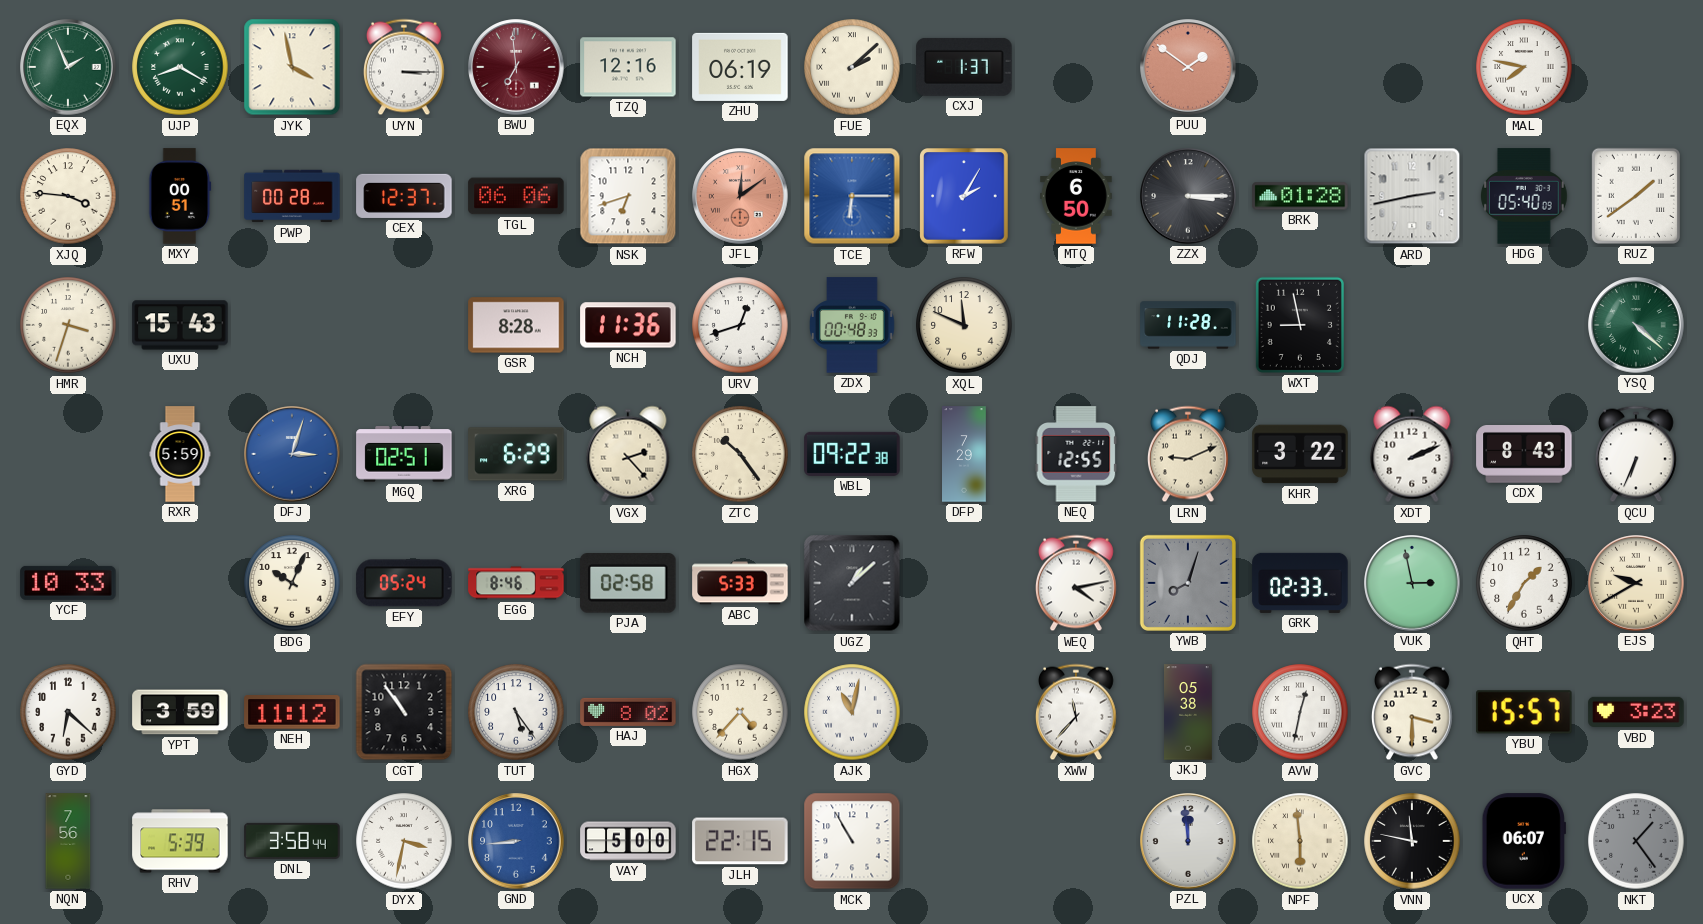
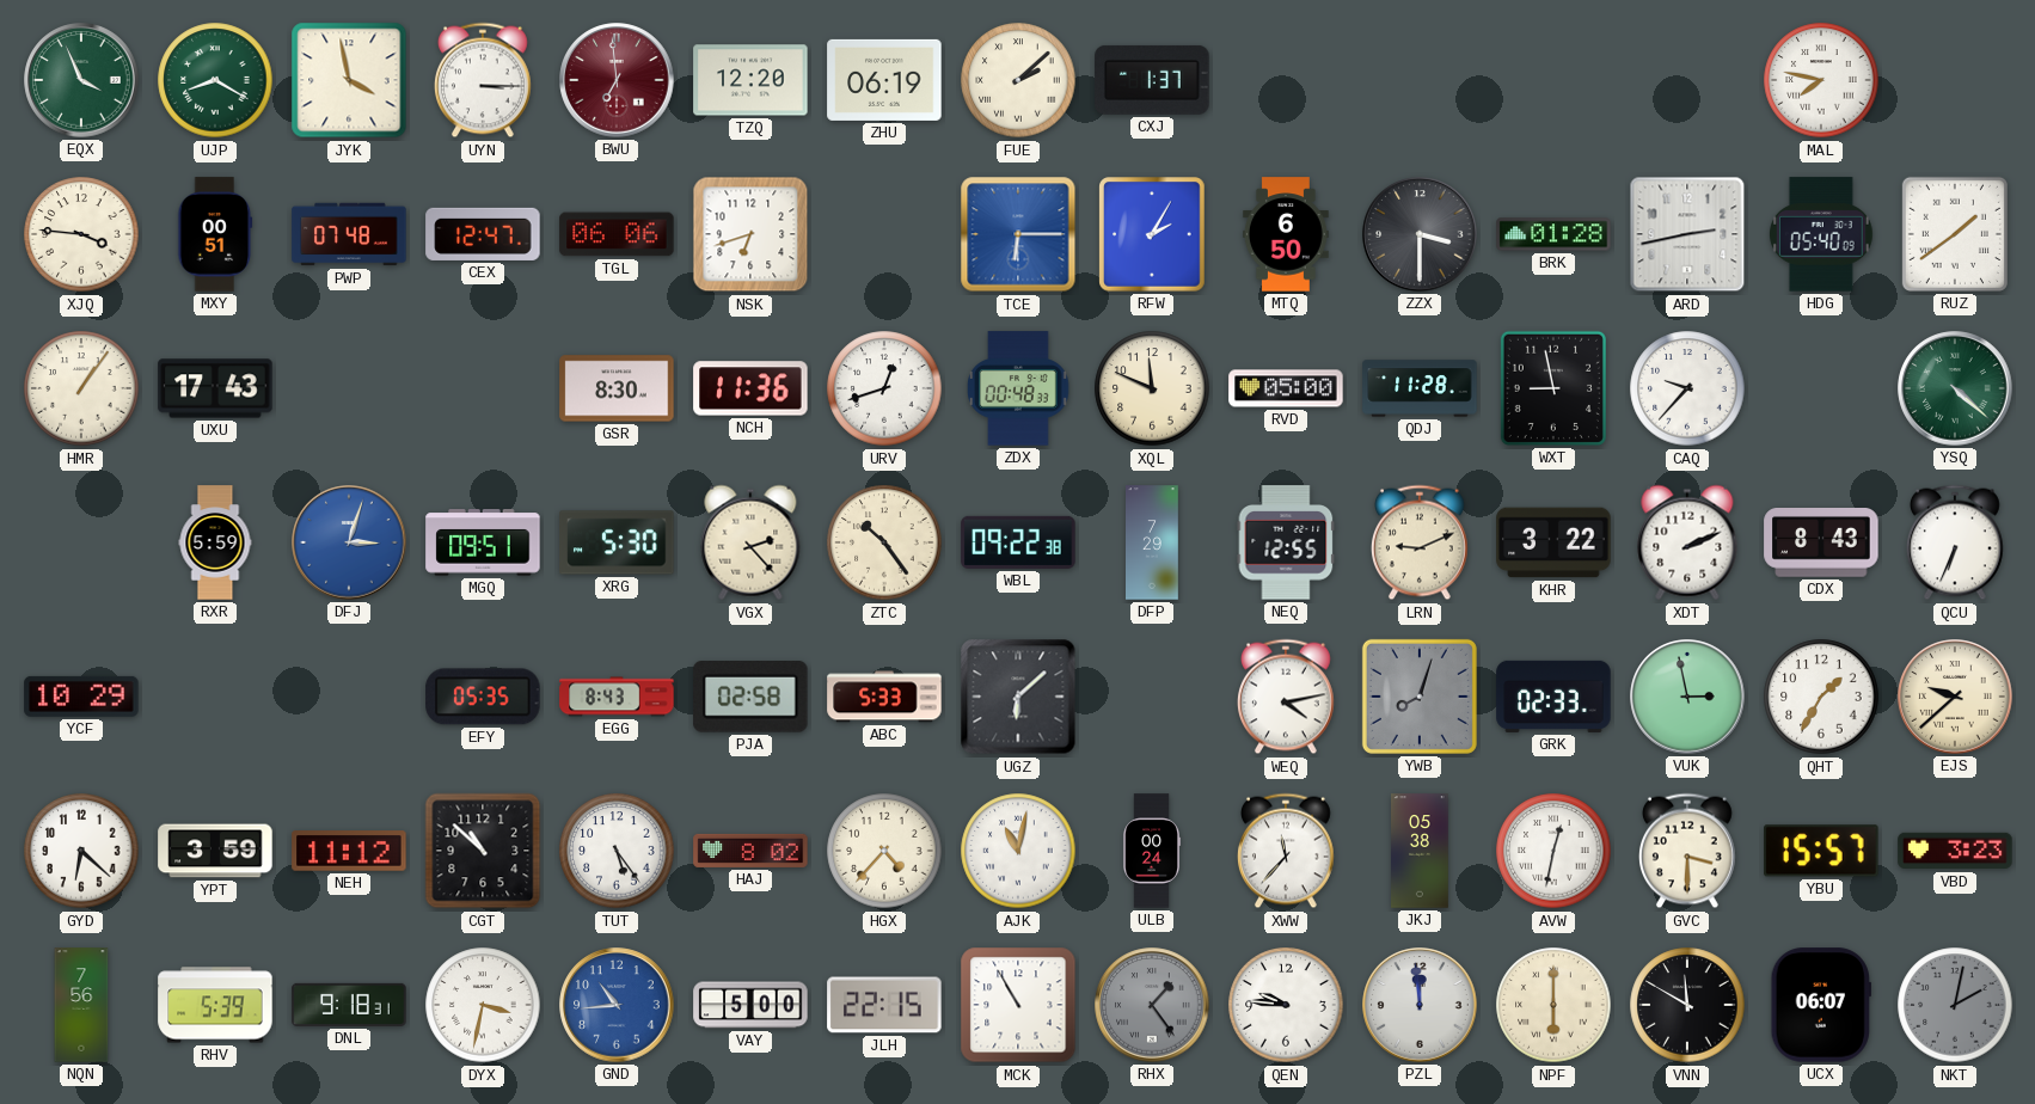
EQX: 1:56 -> 3:56 (81, 80)
TZQ: 12:16 -> 12:20 (750, 80)
PUU: 1:51 -> none (1188, 67)
PWP: 00:28 -> 07:48 (349, 234)
CEX: 12:37 -> 12:47 (483, 234)
JFL: 12:09 -> none (740, 196)
ZZX: 3:15 -> 3:30 (1420, 234)
HMR: 3:33 -> 1:06 (81, 388)
UXU: 15:43 -> 17:43 (215, 388)
GSR: 8:28 -> 8:30 (617, 388)
RVD: none -> 05:00 (1286, 388)
CAQ: none -> 9:37 (1687, 388)
MGQ: 02:51 -> 09:51 (483, 542)
XRG: 6:29 -> 5:30 (617, 542)
YCF: 10:33 -> 10:29 (81, 697)
BDG: 10:04 -> none (292, 583)
EFY: 05:24 -> 05:35 (483, 697)
EGG: 8:46 -> 8:43 (617, 697)
UGZ: 1:08 -> 6:08 (1018, 697)
EJS: 9:40 -> 9:38 (1955, 697)
CGT: 10:54 -> 10:52 (483, 851)
ULB: none -> 00:24 (1151, 851)
DNL: 3:58 -> 9:18 (349, 1005)
GND: 8:44 -> 10:44 (617, 1005)
RHX: none -> 1:24 (1152, 1005)
QEN: none -> 9:46 (1286, 1005)
NPF: 5:59 -> 6:00 (1553, 1005)
VNN: 11:47 -> 11:50 (1687, 1005)
NKT: 1:24 -> 2:02 (1955, 1005)
